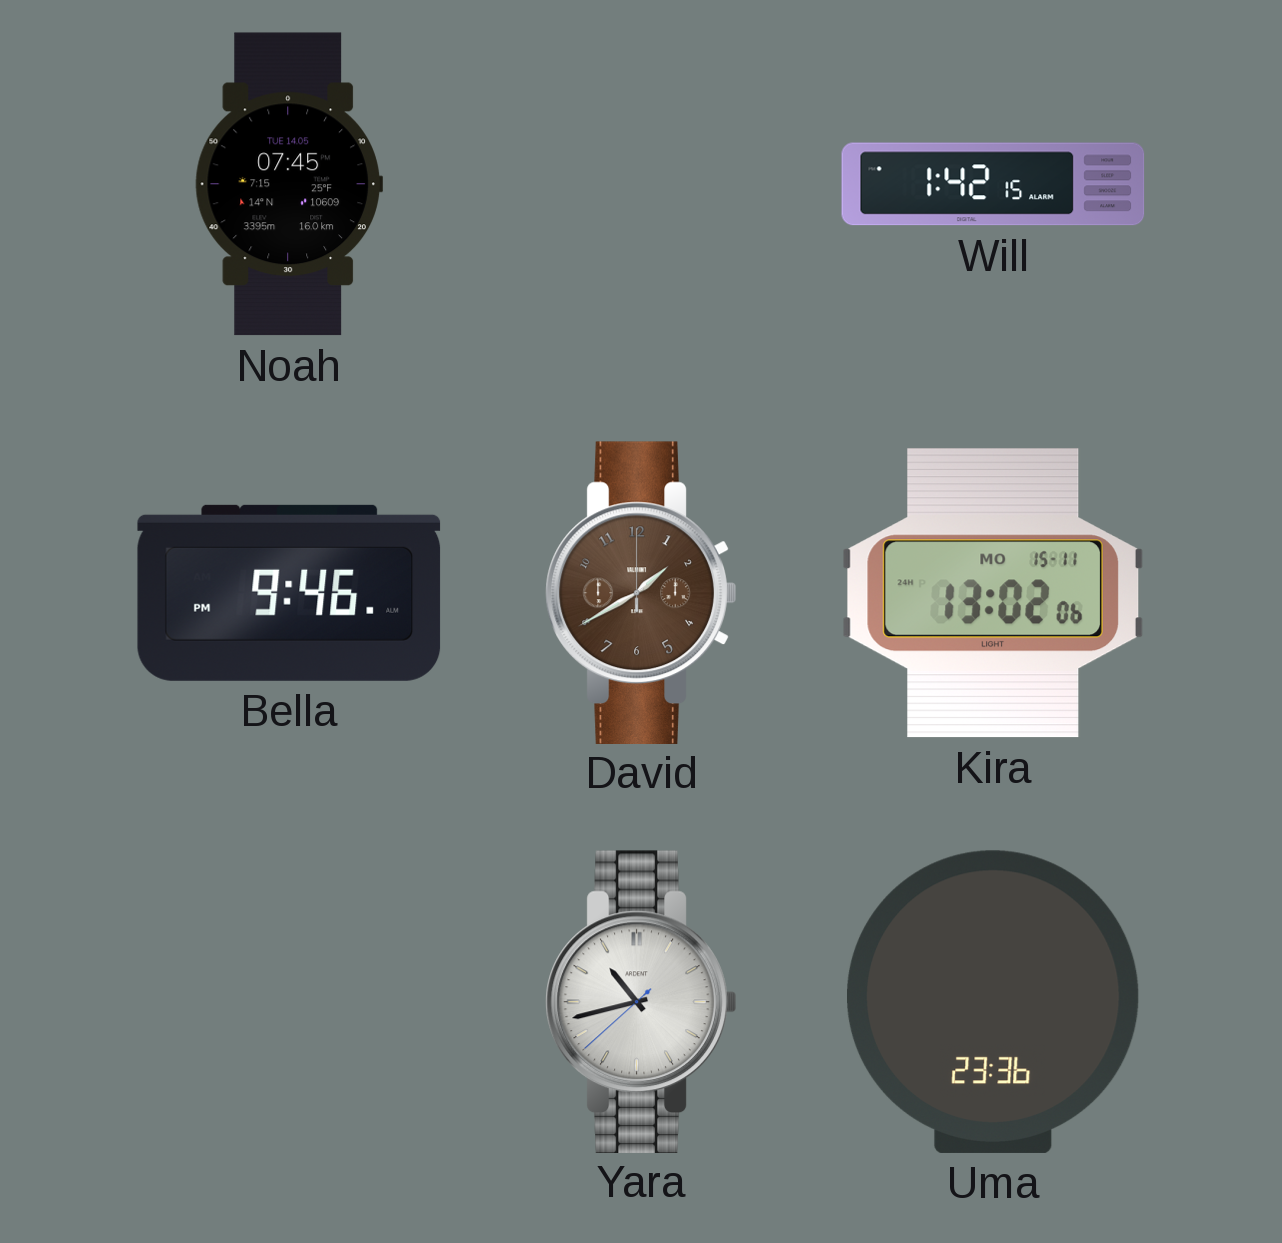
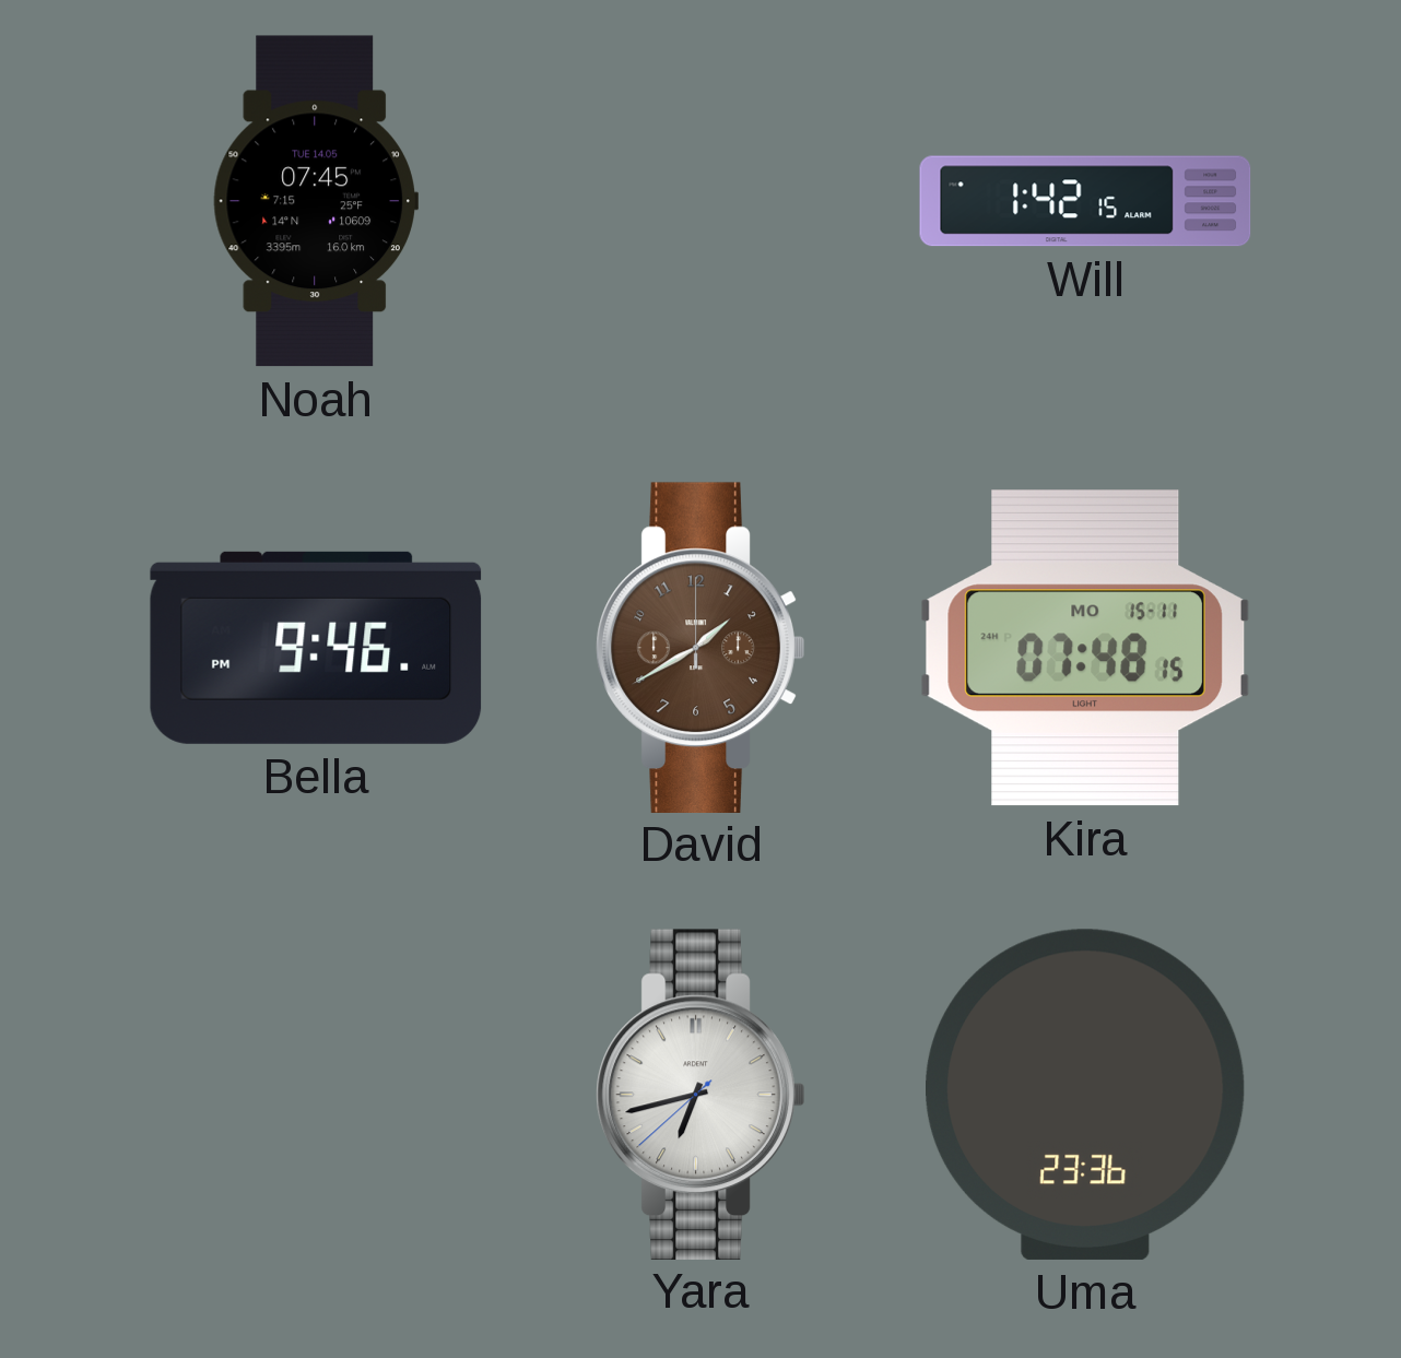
Kira: 13:02 -> 07:48 (1085, 648)
Yara: 10:42 -> 6:42 (700, 1094)
